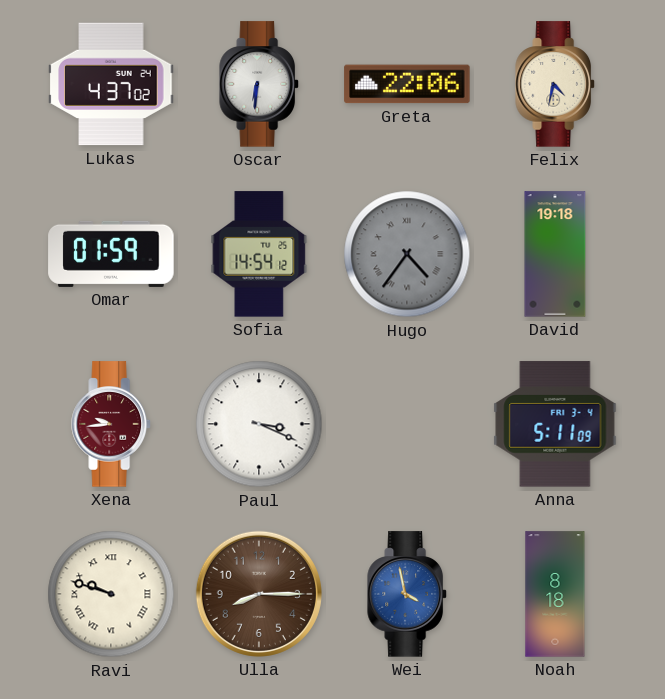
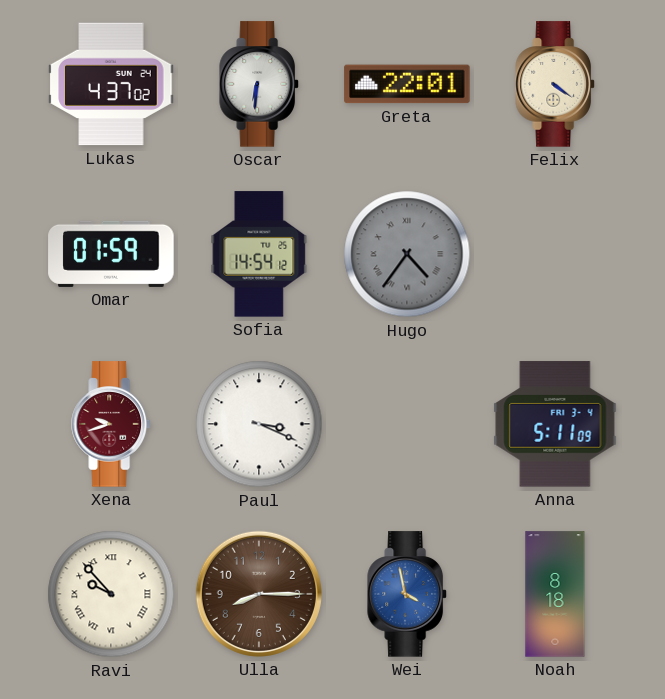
Greta: 22:06 -> 22:01 (407, 84)
Felix: 4:32 -> 4:21 (555, 84)
David: 19:18 -> none (555, 254)
Xena: 9:44 -> 9:42 (111, 424)
Ravi: 9:48 -> 9:53 (111, 594)
